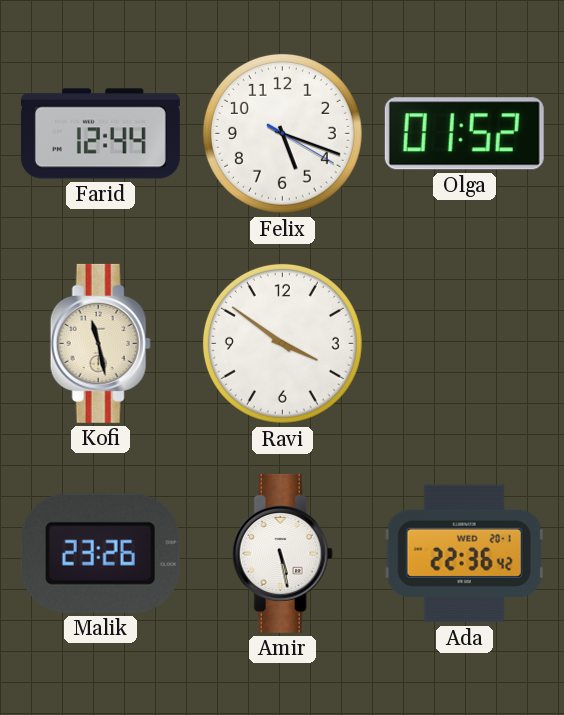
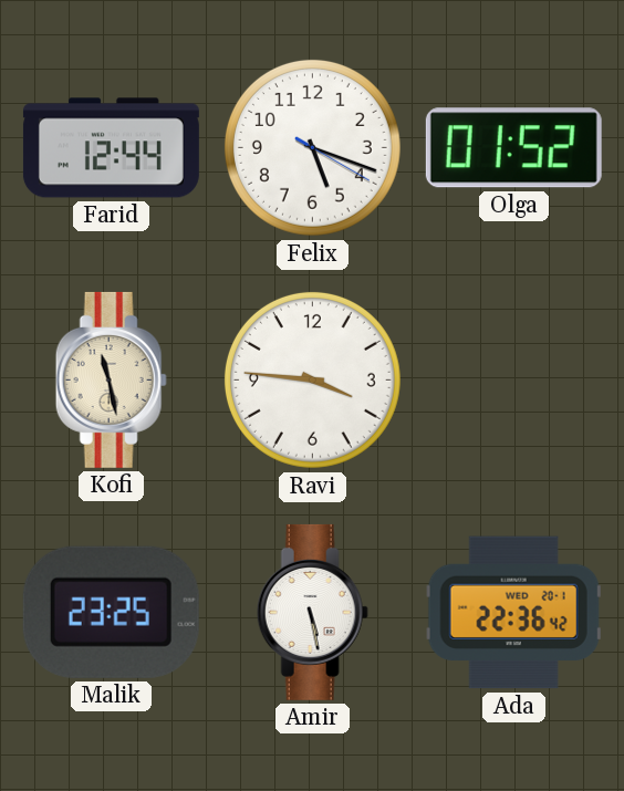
Ravi: 3:51 -> 3:46 (312, 379)
Malik: 23:26 -> 23:25 (111, 612)
